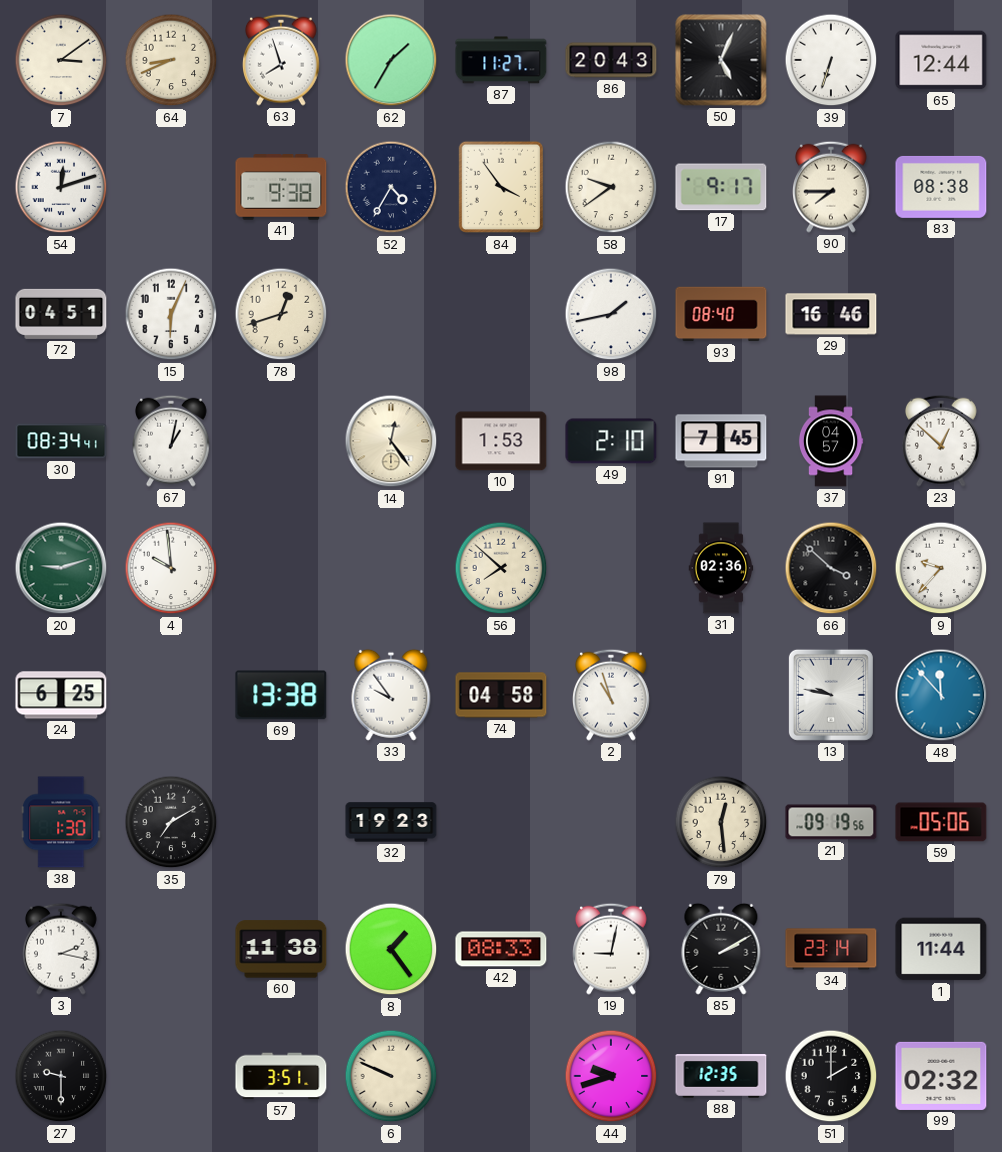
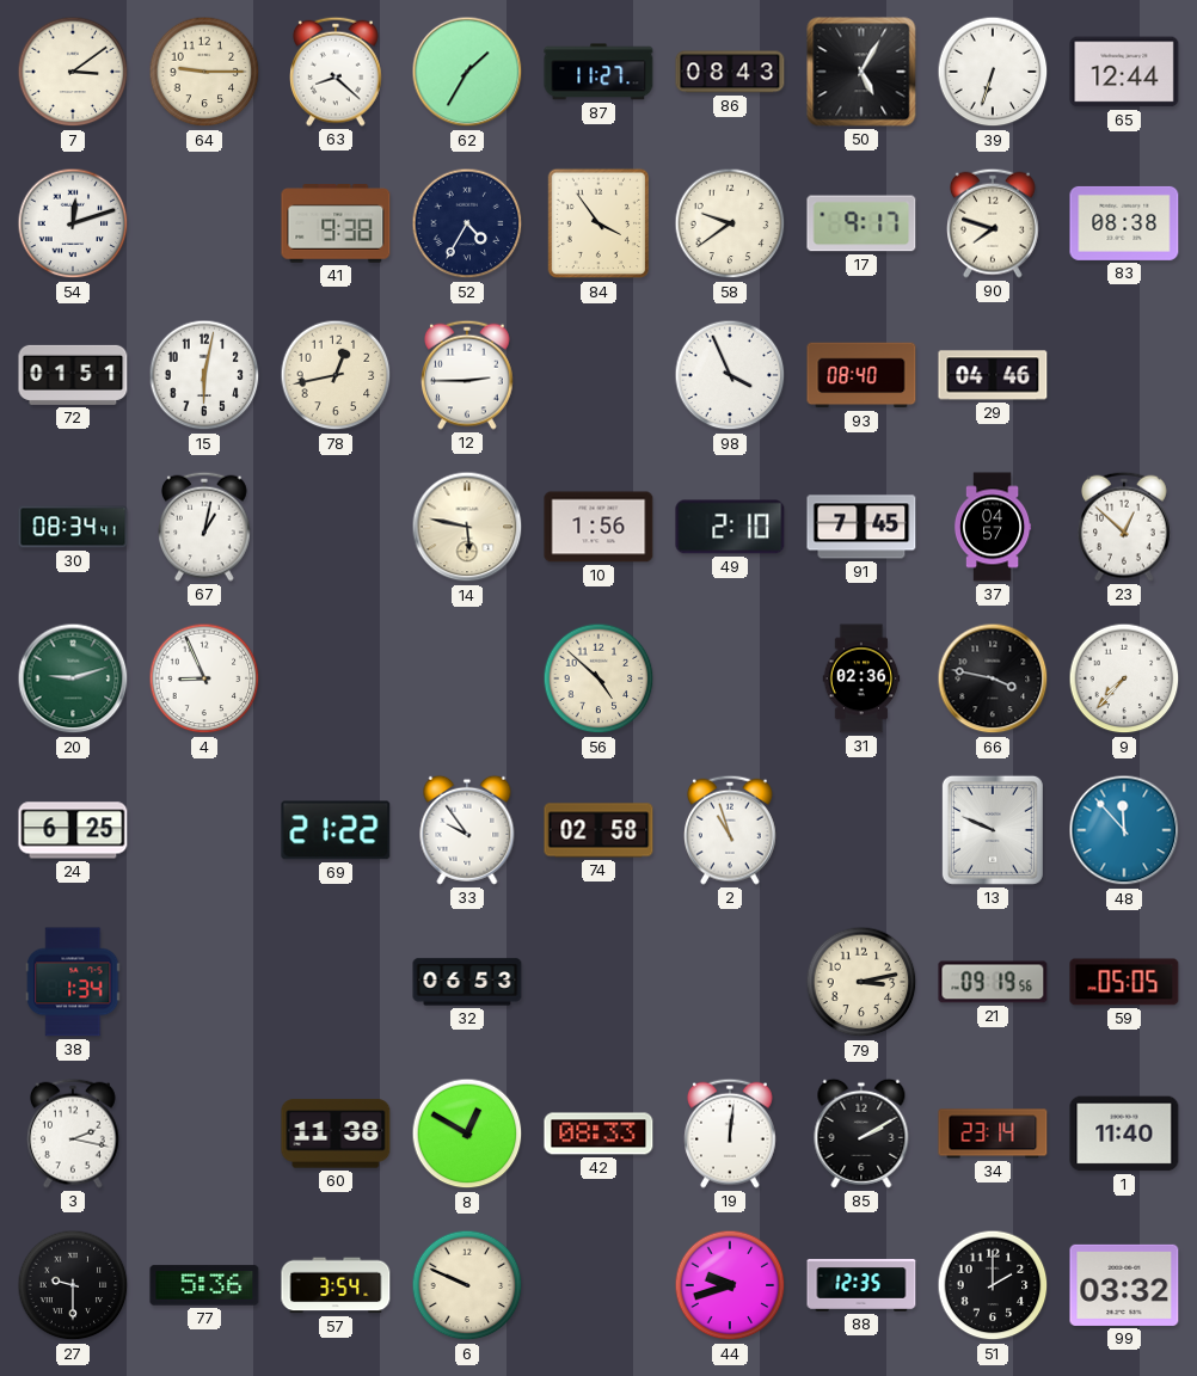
64: 8:41 -> 9:15 (204, 72)
63: 7:57 -> 8:22 (337, 72)
86: 20:43 -> 08:43 (730, 72)
50: 5:04 -> 5:05 (861, 72)
90: 7:45 -> 7:48 (994, 223)
72: 04:51 -> 01:51 (73, 375)
15: 6:04 -> 6:02 (204, 375)
78: 12:42 -> 12:43 (336, 375)
12: none -> 2:45 (468, 375)
98: 1:43 -> 3:56 (730, 375)
29: 16:46 -> 04:46 (993, 375)
14: 12:24 -> 5:47 (467, 527)
10: 1:53 -> 1:56 (598, 527)
4: 9:59 -> 8:56 (204, 678)
56: 7:52 -> 4:52 (598, 678)
66: 3:52 -> 3:47 (993, 678)
9: 9:37 -> 7:37 (1124, 678)
69: 13:38 -> 21:22 (336, 830)
74: 04:58 -> 02:58 (598, 830)
13: 9:47 -> 9:49 (993, 830)
38: 1:30 -> 1:34 (73, 982)
35: 7:10 -> none (171, 822)
32: 19:23 -> 06:53 (467, 982)
79: 12:29 -> 3:13 (861, 982)
59: 05:06 -> 05:05 (1124, 982)
8: 1:24 -> 12:50 (467, 1134)
19: 9:02 -> 12:01 (731, 1134)
1: 11:44 -> 11:40 (1124, 1134)
77: none -> 5:36 (204, 1285)
57: 3:51 -> 3:54 (336, 1285)
99: 02:32 -> 03:32 (1124, 1285)
